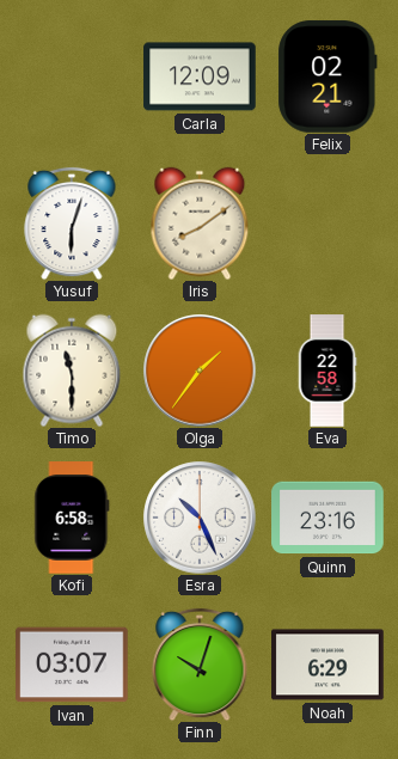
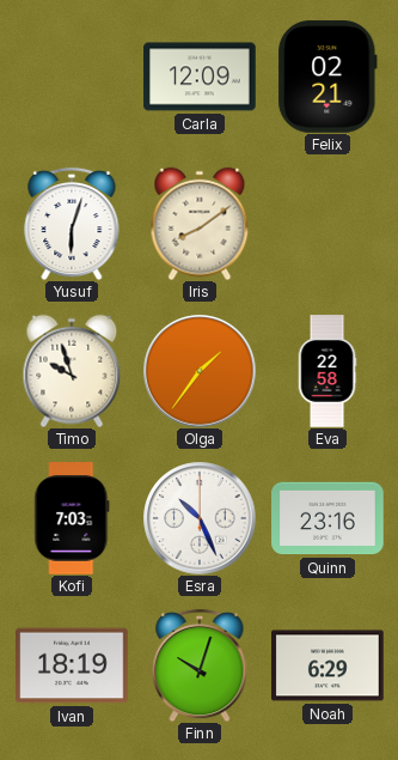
Timo: 11:30 -> 9:57 (72, 371)
Kofi: 6:58 -> 7:03 (72, 518)
Ivan: 03:07 -> 18:19 (72, 665)
